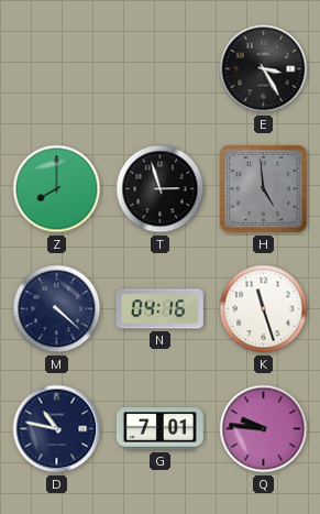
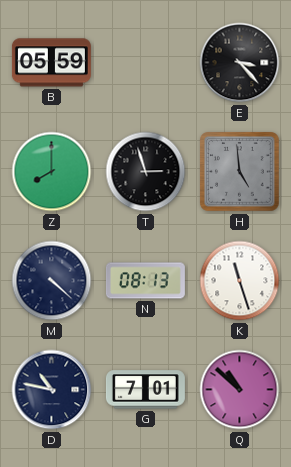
B: none -> 05:59 (51, 63)
E: 3:25 -> 3:23 (240, 63)
N: 04:16 -> 08:13 (145, 281)
Q: 9:46 -> 10:52 (240, 390)
